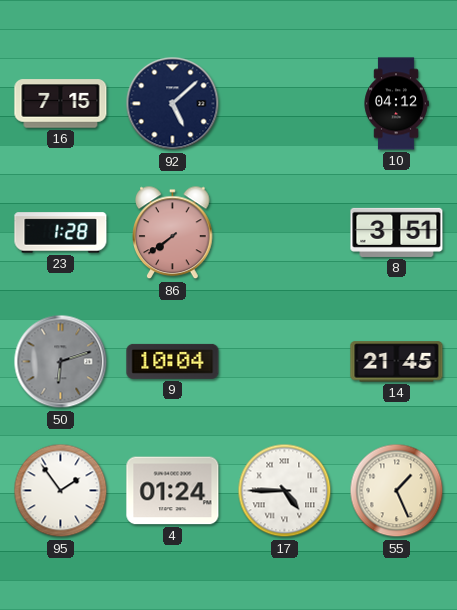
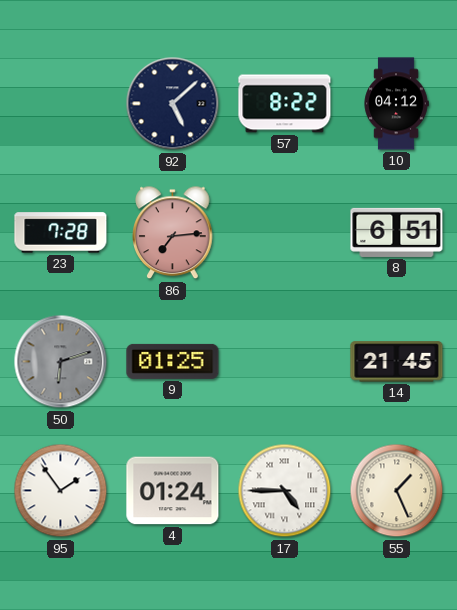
16: 7:15 -> none (61, 104)
57: none -> 8:22 (285, 104)
23: 1:28 -> 7:28 (61, 233)
86: 7:39 -> 7:14 (173, 233)
8: 3:51 -> 6:51 (397, 232)
9: 10:04 -> 01:25 (173, 361)
